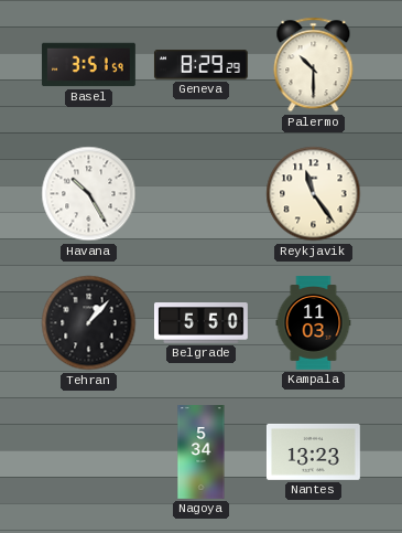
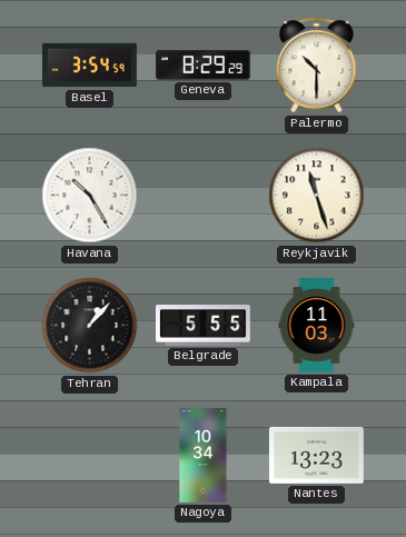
Basel: 3:51 -> 3:54 (90, 66)
Reykjavik: 11:24 -> 11:27 (317, 196)
Belgrade: 5:50 -> 5:55 (204, 326)
Nagoya: 5:34 -> 10:34 (204, 456)
